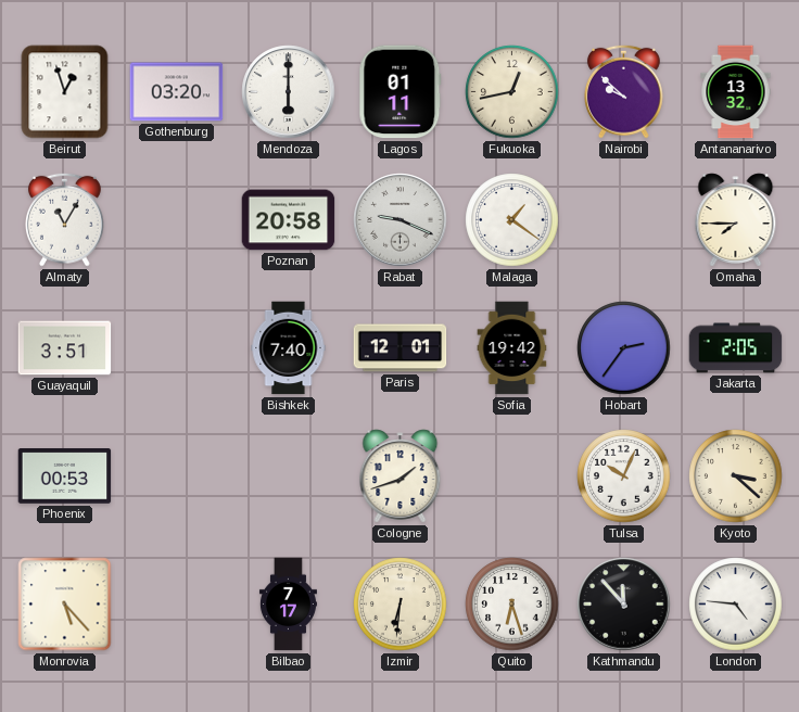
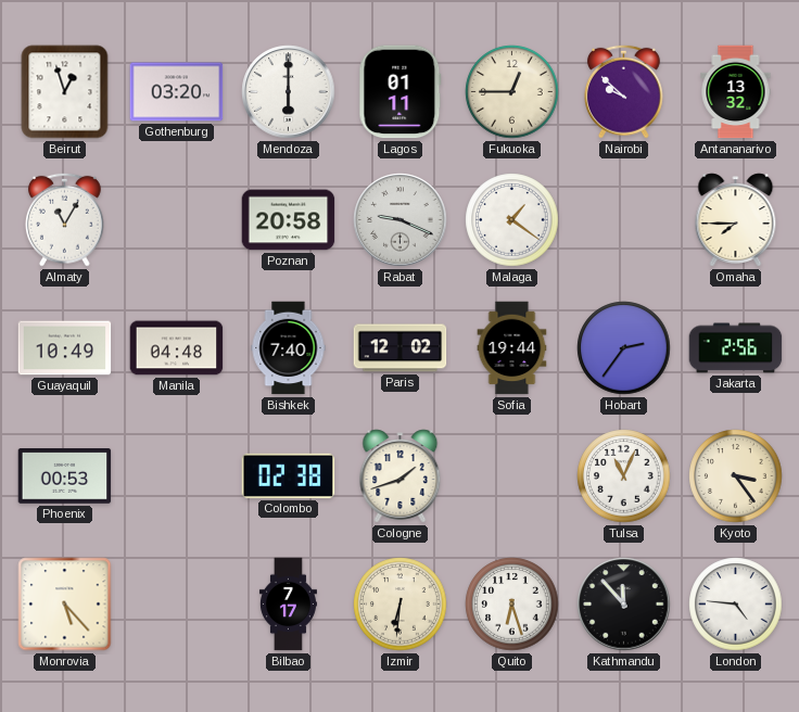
Fukuoka: 12:43 -> 12:45 (512, 92)
Guayaquil: 3:51 -> 10:49 (65, 348)
Manila: none -> 04:48 (177, 348)
Paris: 12:01 -> 12:02 (401, 348)
Sofia: 19:42 -> 19:44 (512, 348)
Jakarta: 2:05 -> 2:56 (736, 348)
Colombo: none -> 02:38 (289, 475)
Tulsa: 10:04 -> 11:04 (624, 476)
Kyoto: 3:22 -> 3:24 (736, 476)
